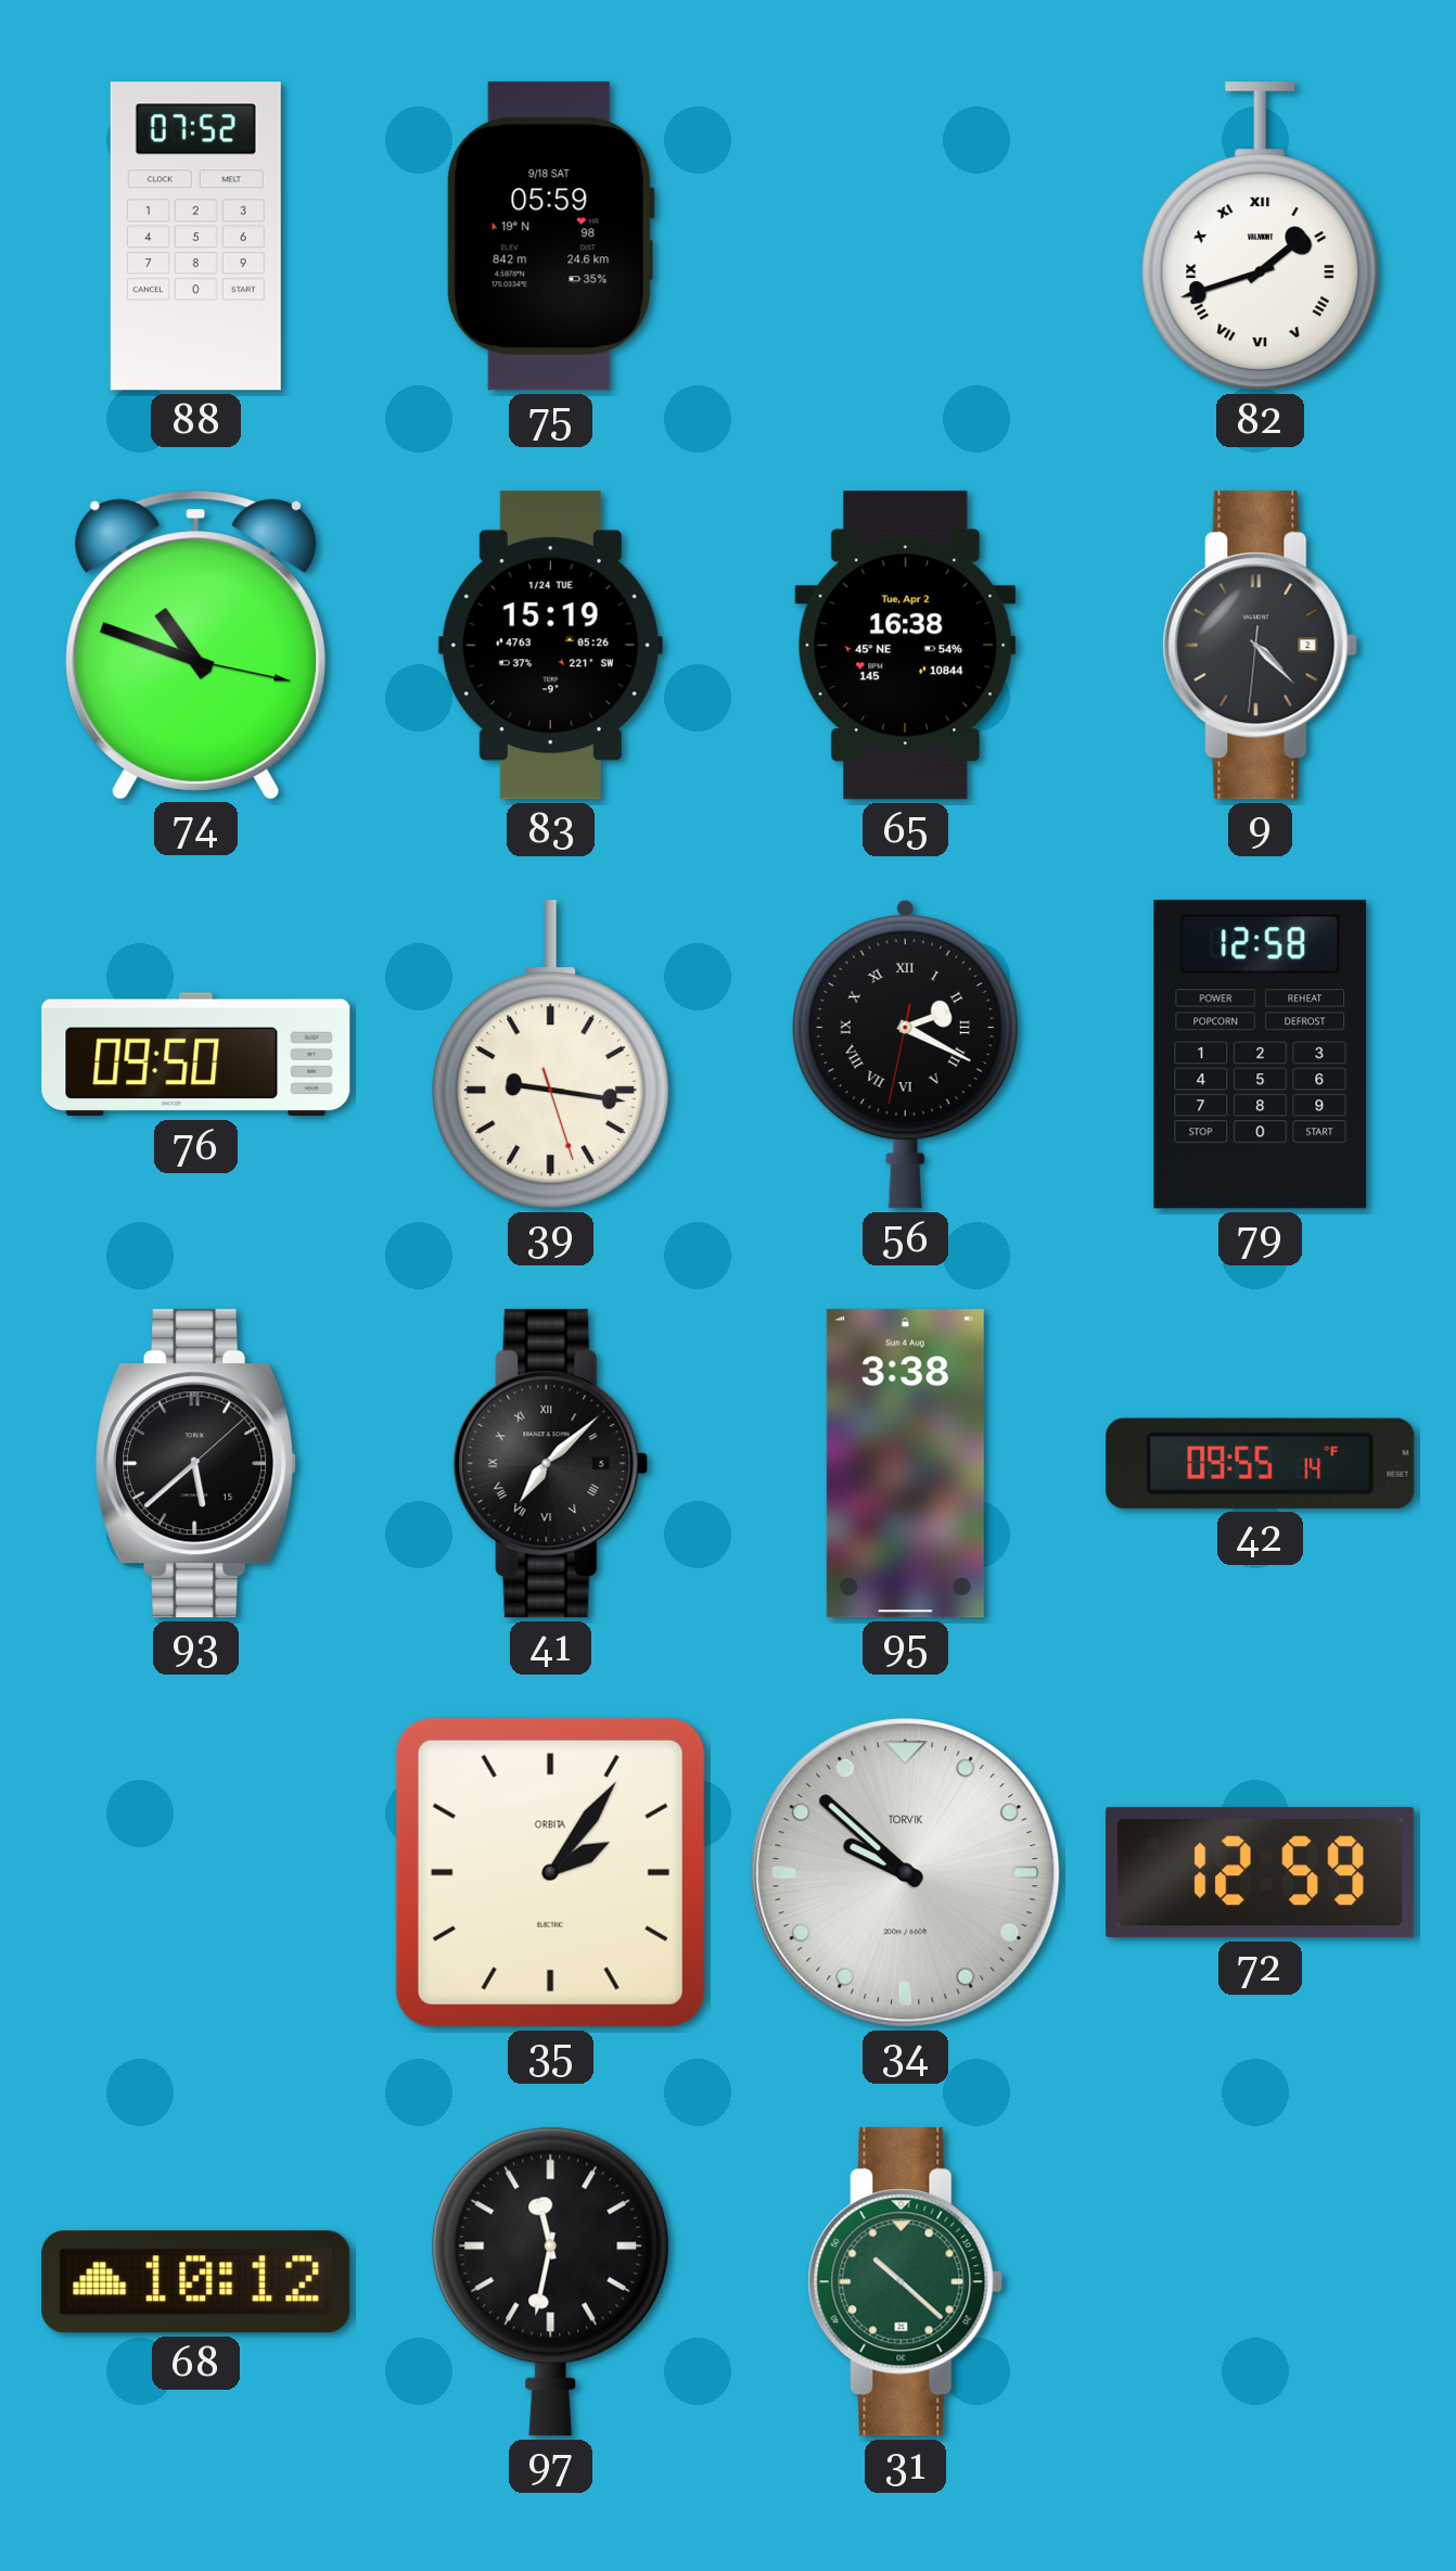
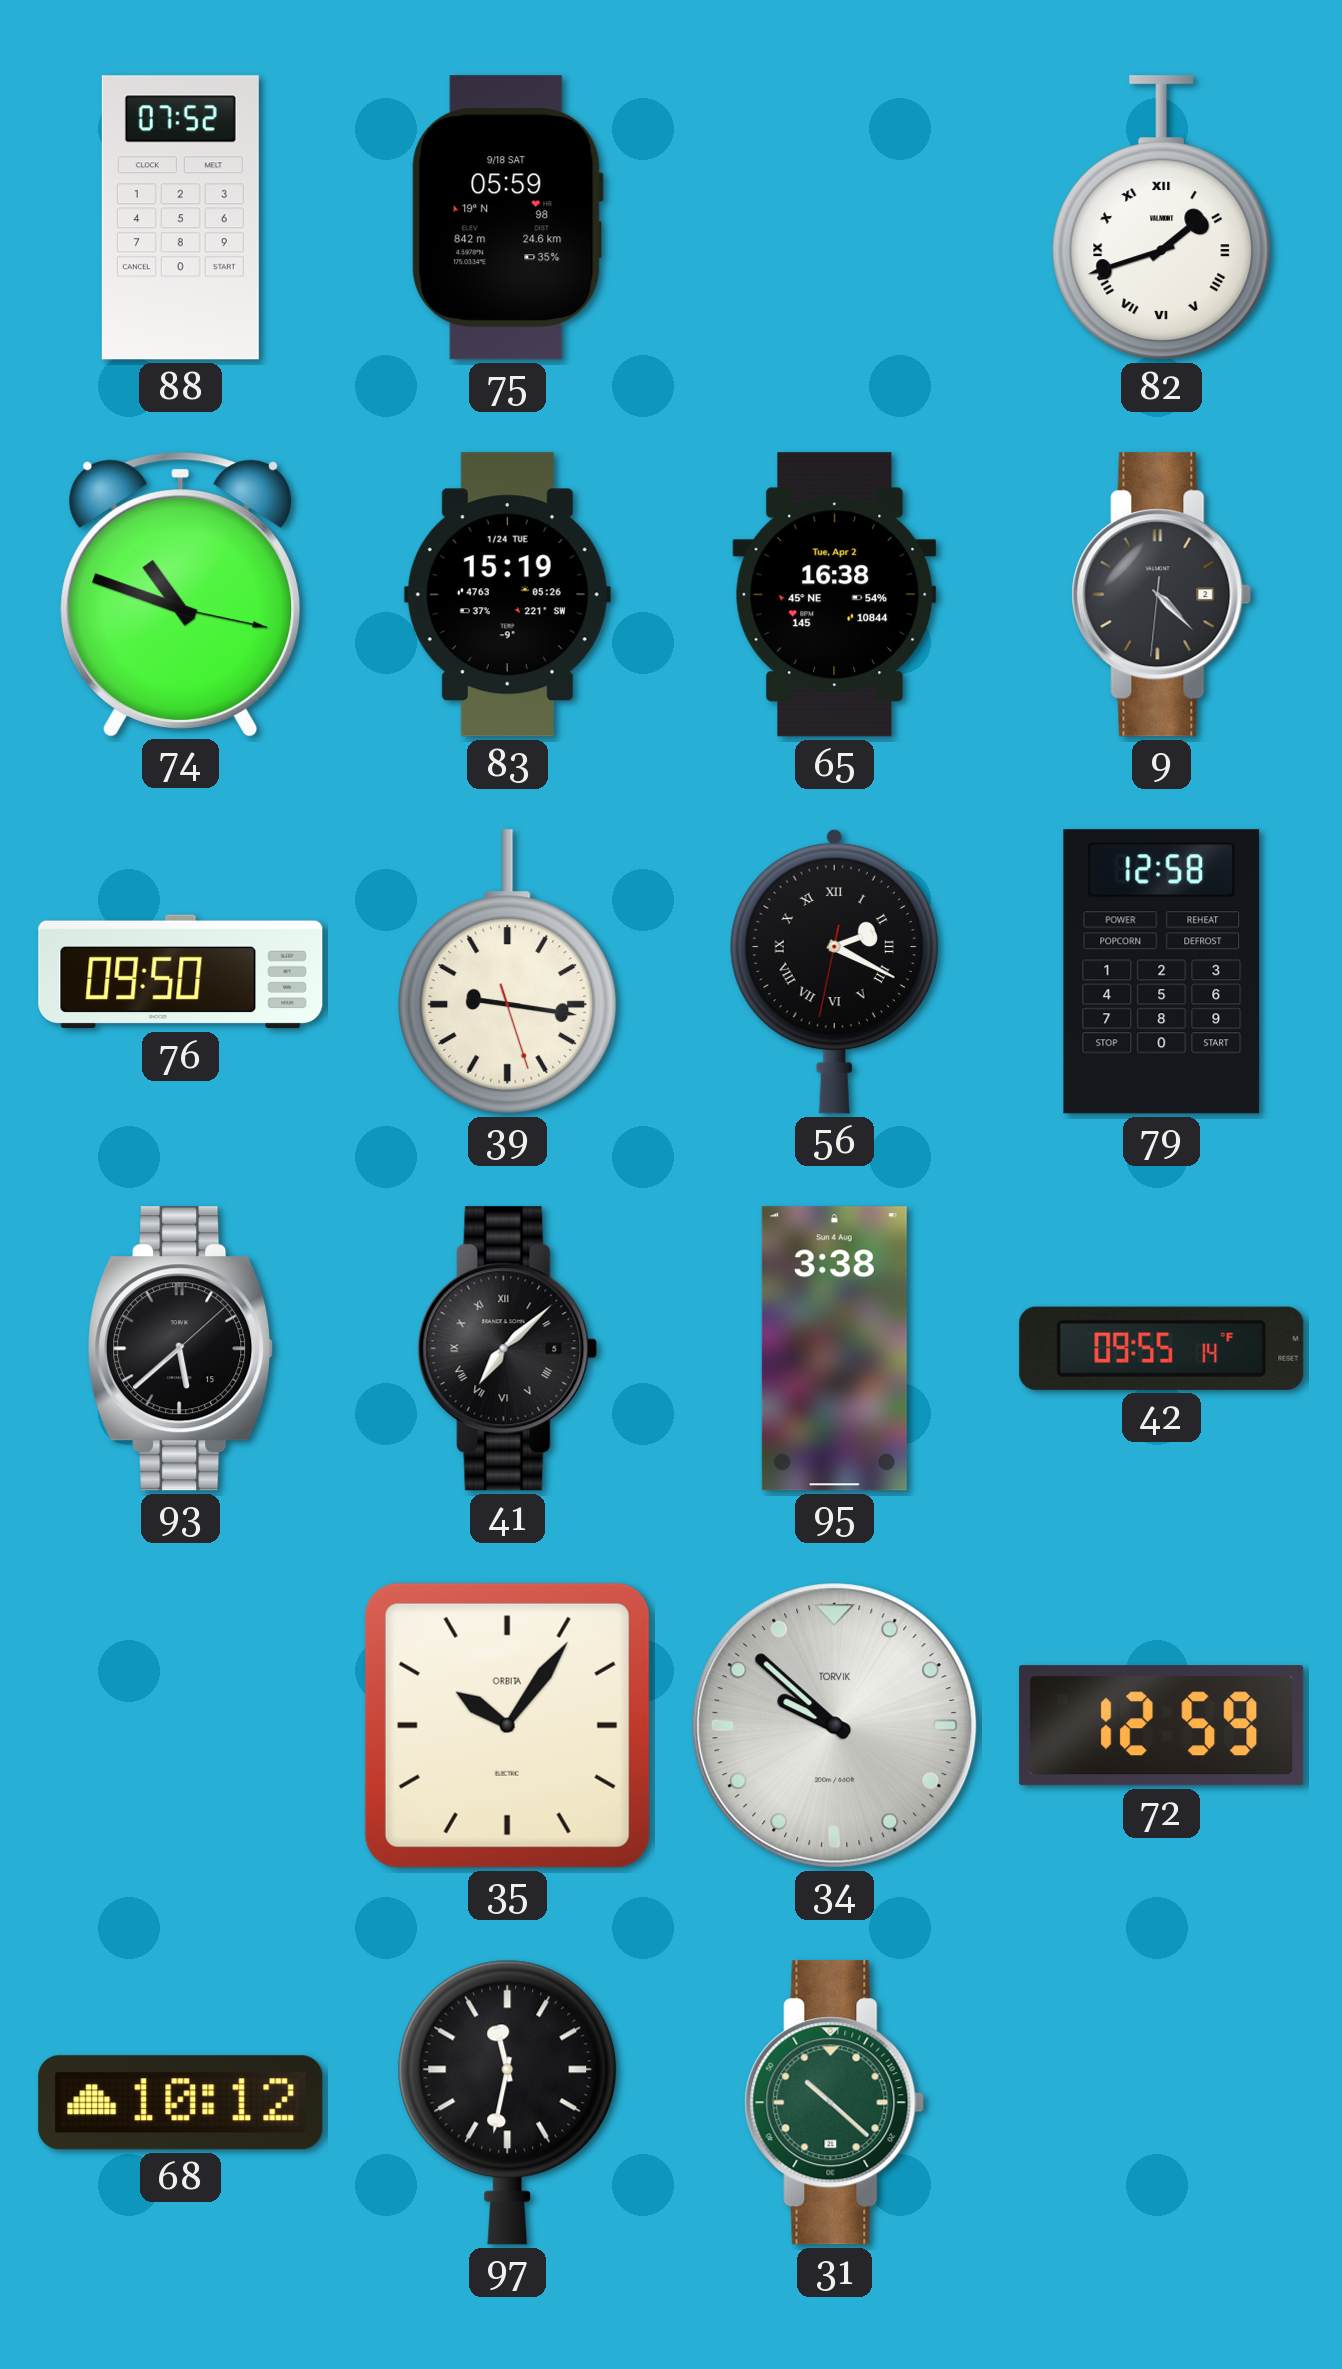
35: 2:06 -> 10:06 (507, 1725)
